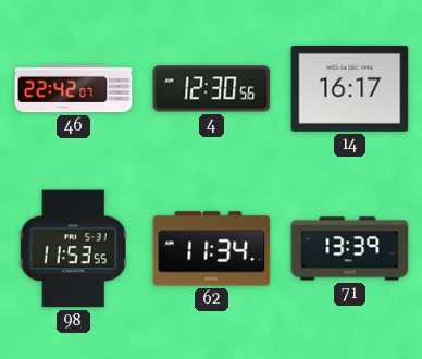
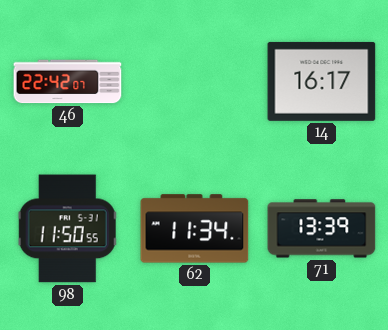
4: 12:30 -> none (212, 89)
98: 11:53 -> 11:50 (68, 229)
